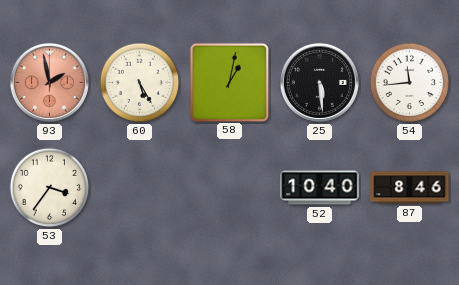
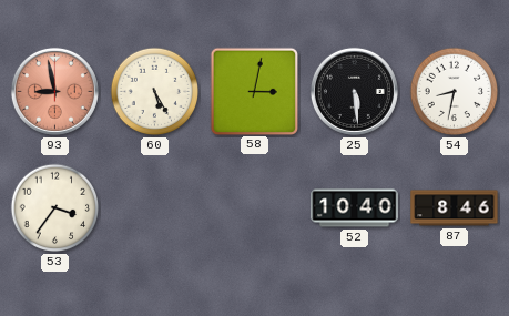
93: 1:58 -> 8:58 (54, 91)
58: 1:02 -> 3:02 (254, 91)
54: 11:44 -> 8:32 (455, 92)
